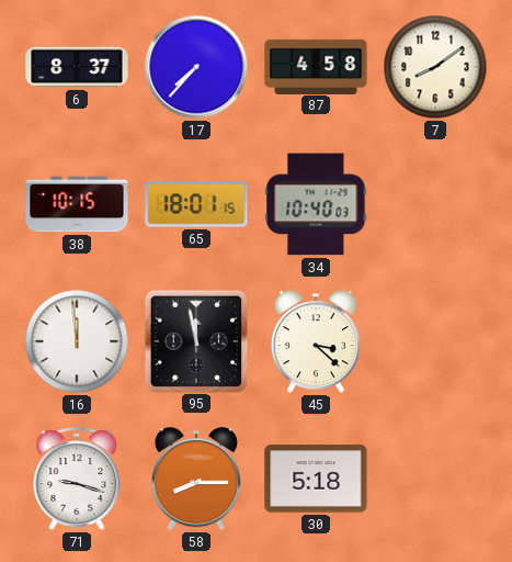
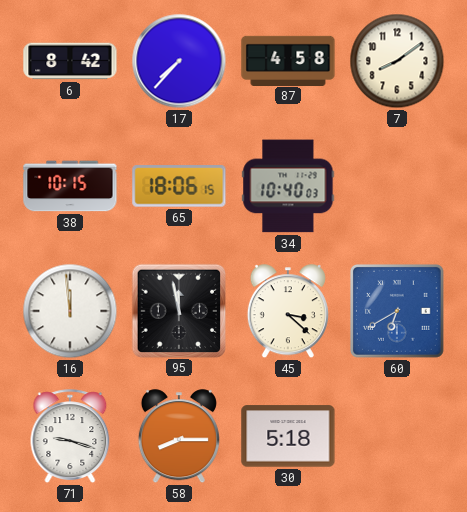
6: 8:37 -> 8:42 (70, 61)
65: 18:01 -> 18:06 (179, 186)
60: none -> 6:40 (397, 312)
